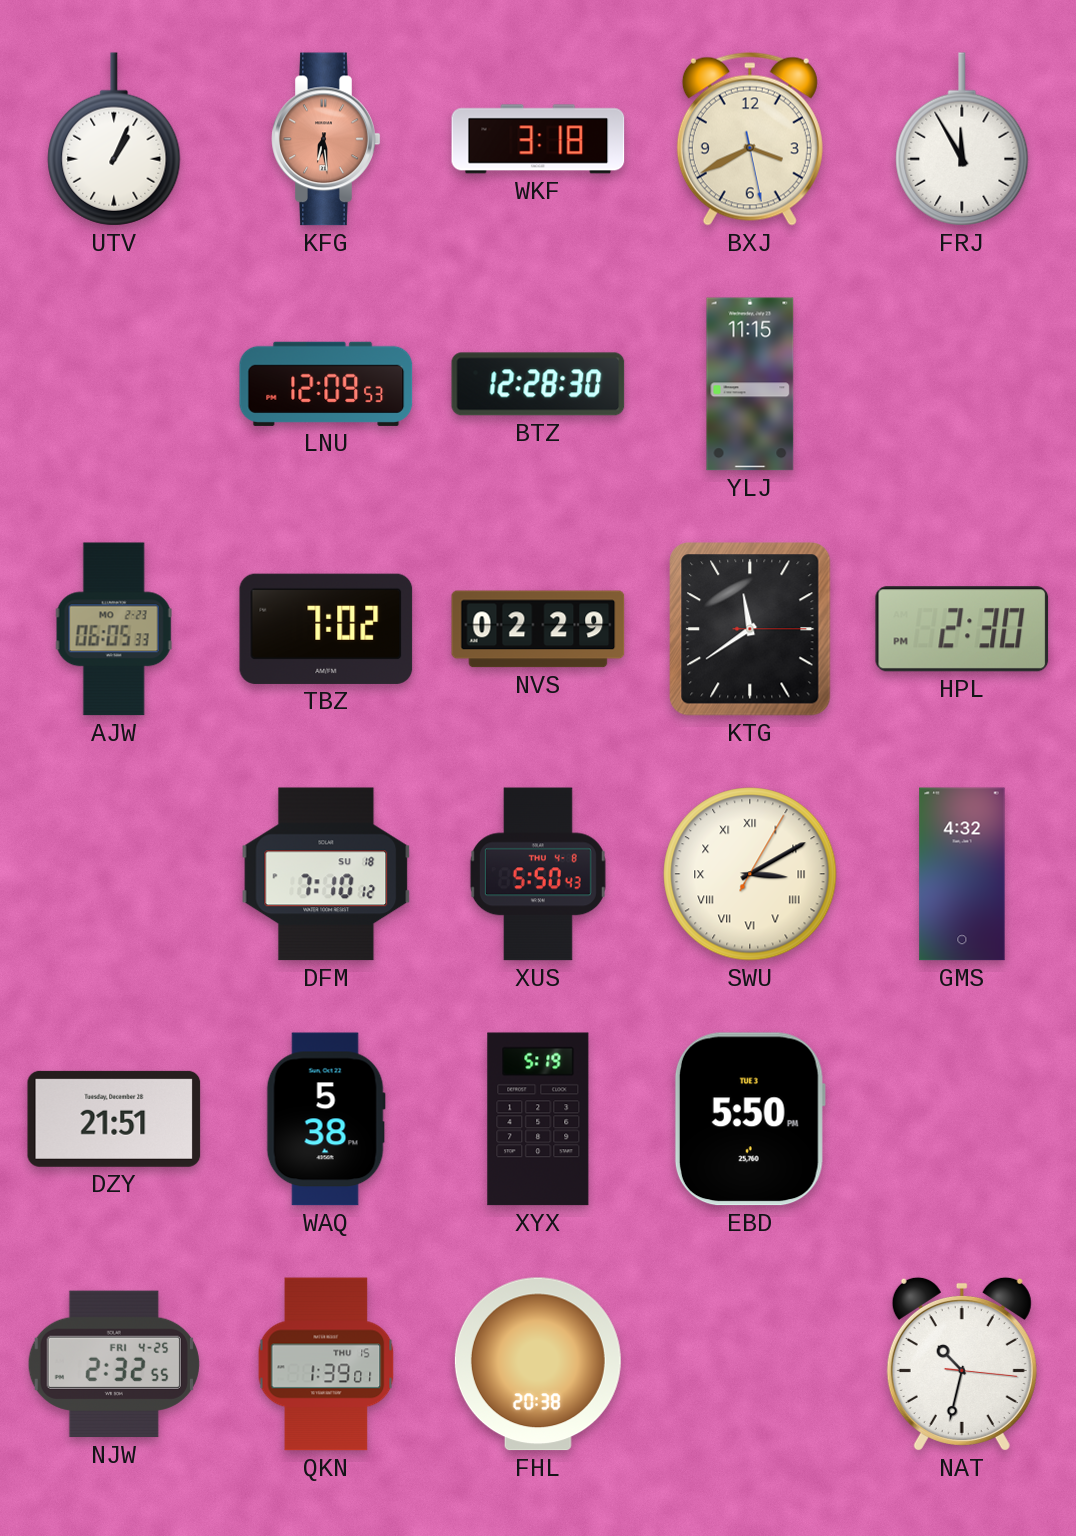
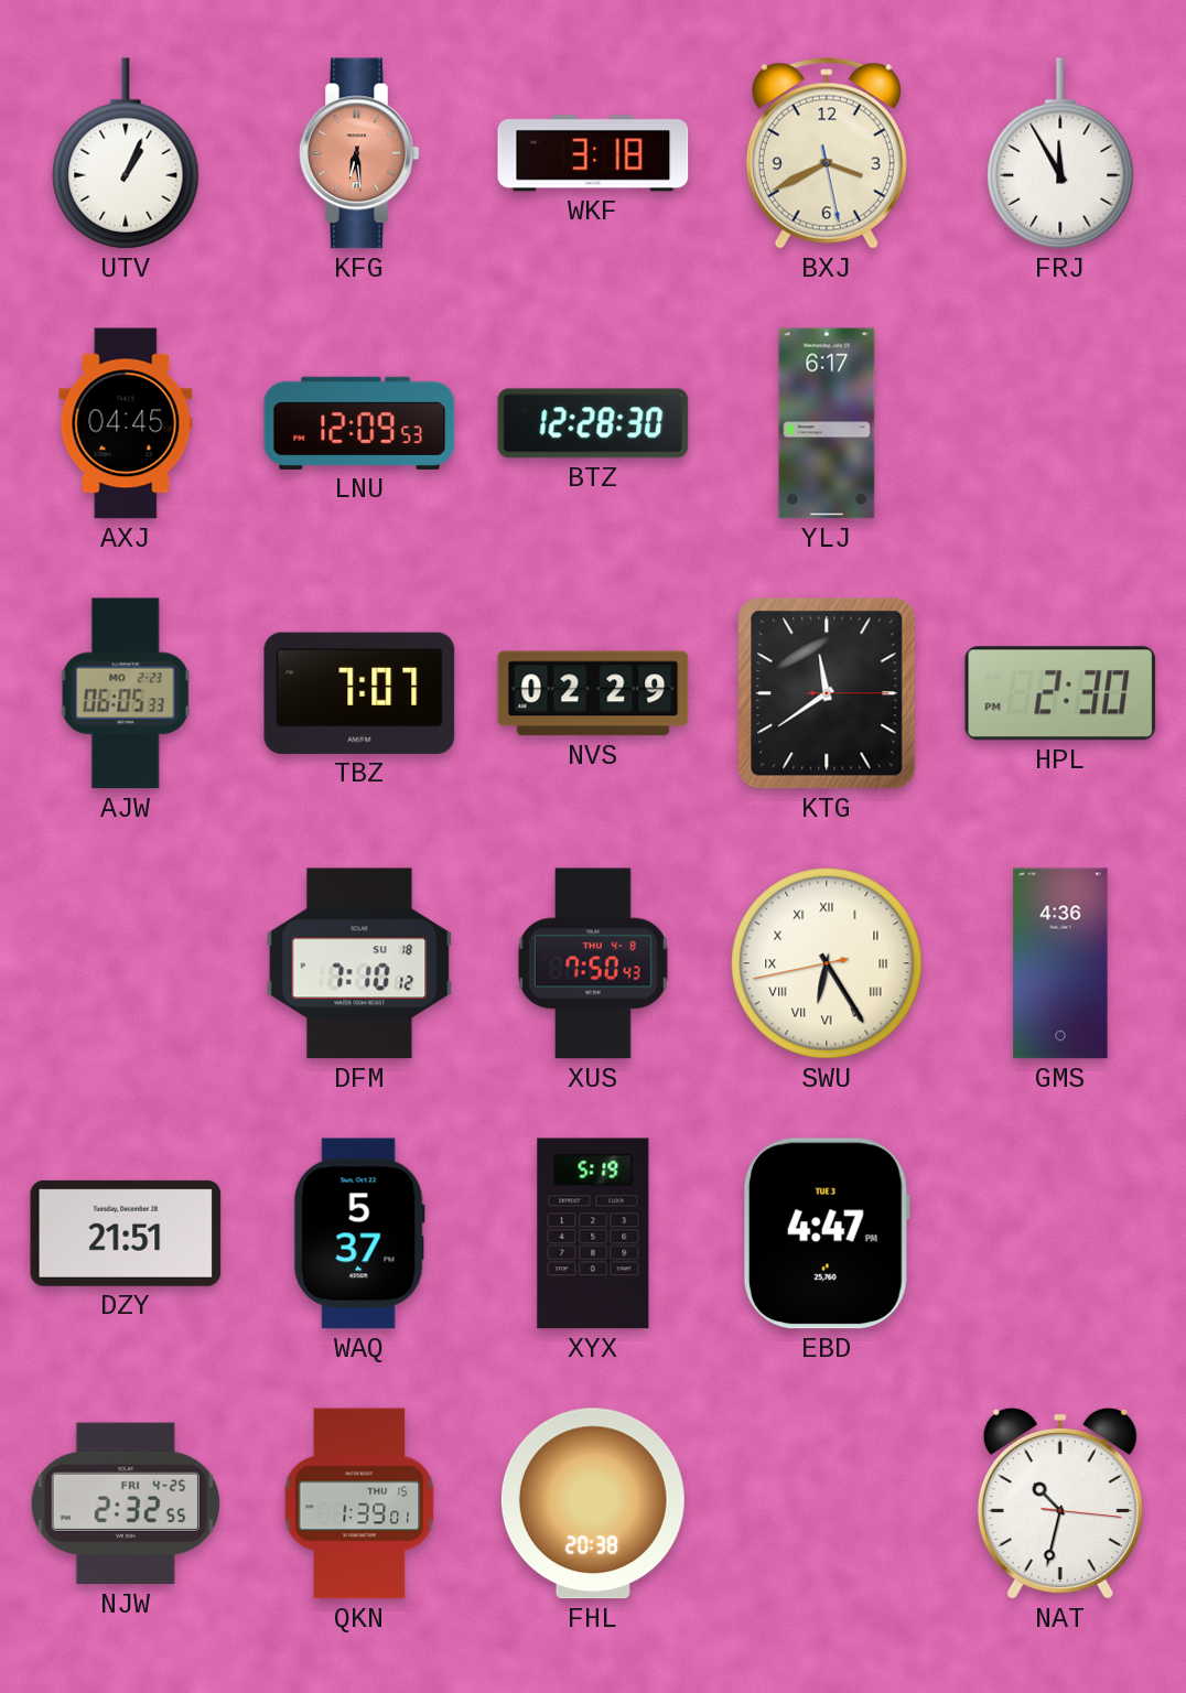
AXJ: none -> 04:45 (126, 423)
YLJ: 11:15 -> 6:17 (827, 423)
TBZ: 7:02 -> 7:07 (359, 693)
XUS: 5:50 -> 7:50 (593, 963)
SWU: 3:10 -> 6:24 (827, 963)
GMS: 4:32 -> 4:36 (1060, 963)
WAQ: 5:38 -> 5:37 (359, 1233)
EBD: 5:50 -> 4:47 (827, 1233)
